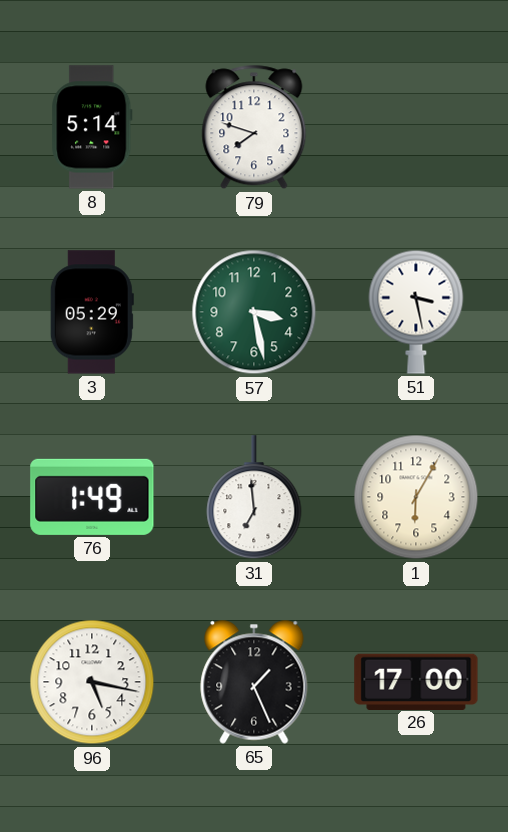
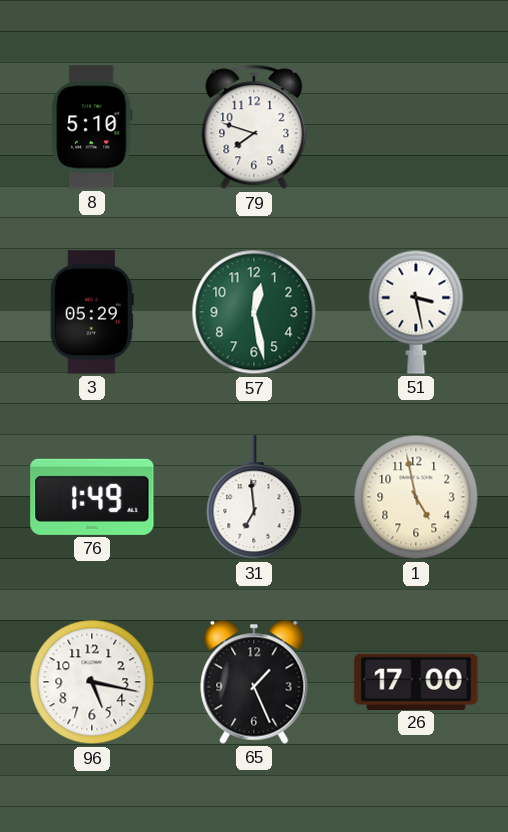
8: 5:14 -> 5:10 (92, 127)
57: 3:28 -> 12:28 (254, 312)
1: 6:05 -> 4:58 (416, 497)
